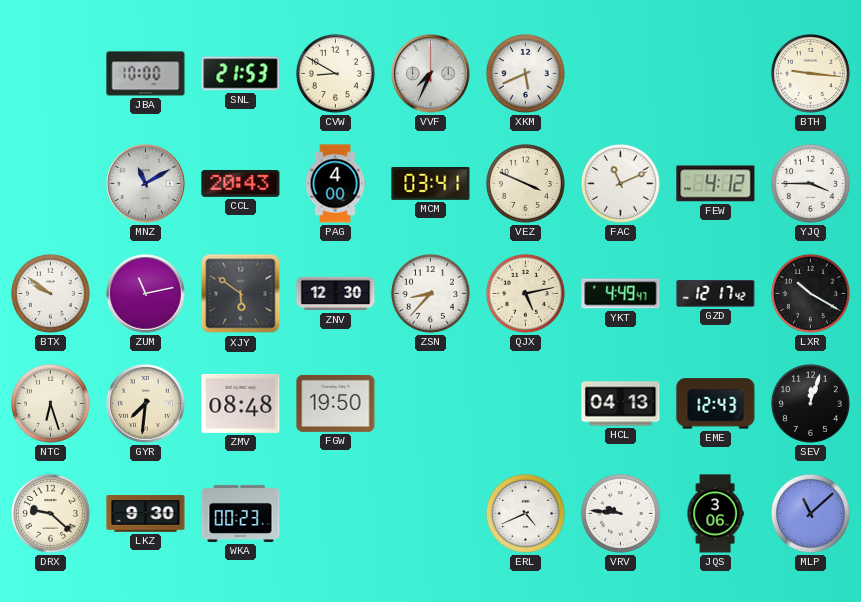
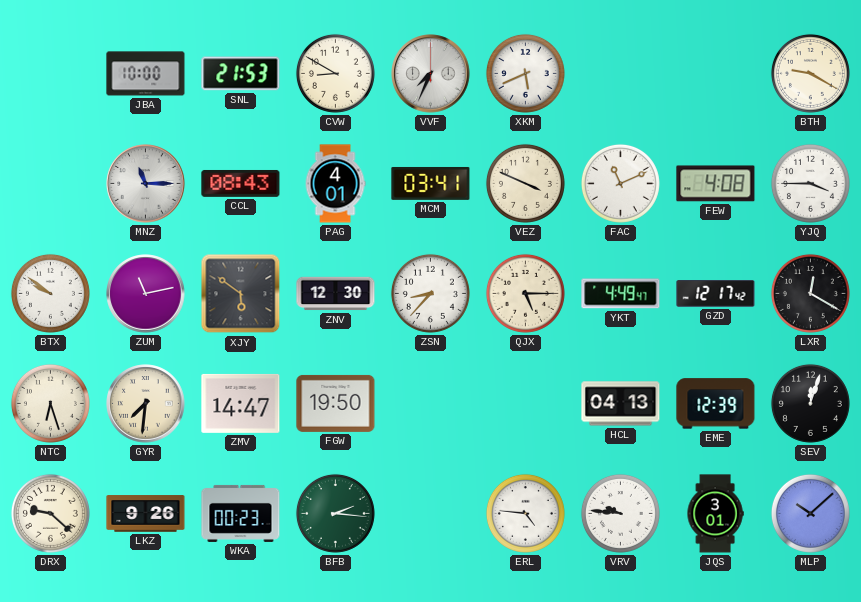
BTH: 9:16 -> 9:20 (810, 73)
MNZ: 11:10 -> 11:15 (146, 184)
CCL: 20:43 -> 08:43 (241, 183)
PAG: 4:00 -> 4:01 (335, 184)
FEW: 4:12 -> 4:08 (716, 184)
QJX: 5:13 -> 5:15 (525, 293)
LXR: 10:20 -> 12:20 (810, 293)
ZMV: 08:48 -> 14:47 (241, 403)
EME: 12:43 -> 12:39 (716, 404)
LKZ: 9:30 -> 9:26 (146, 514)
BFB: none -> 2:16 (335, 513)
ERL: 4:41 -> 4:46 (525, 513)
JQS: 3:06 -> 3:01 (715, 514)
MLP: 11:08 -> 10:08 (810, 513)
